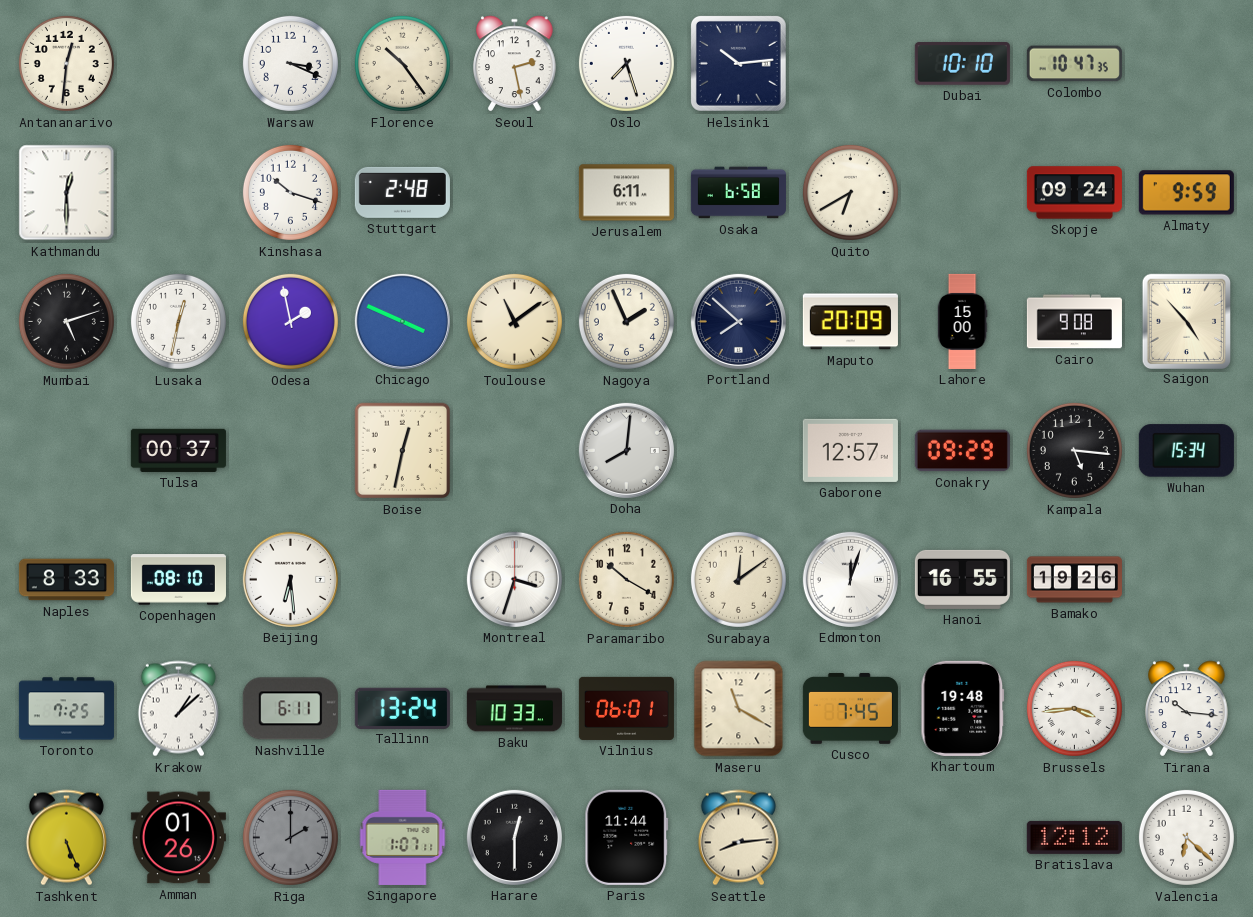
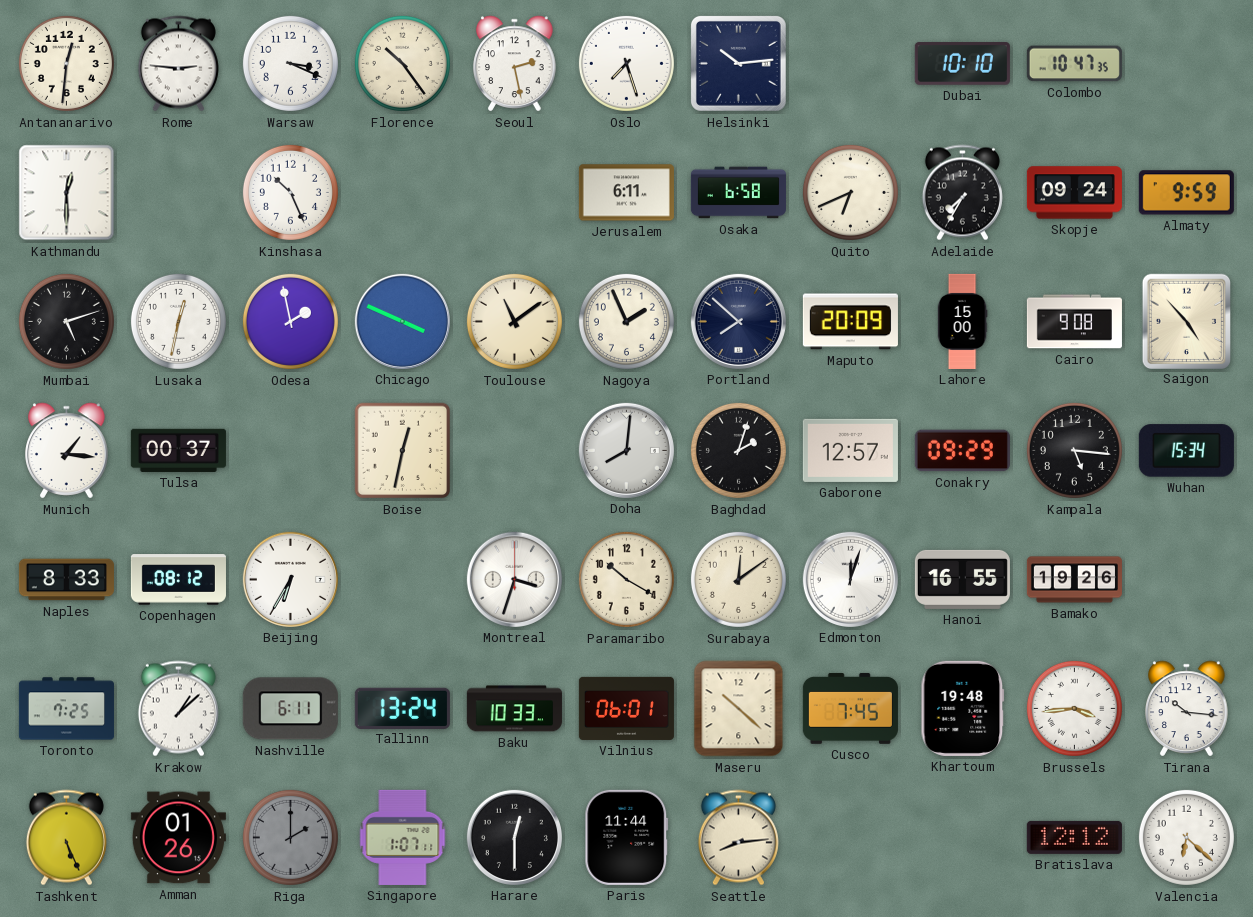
Rome: none -> 2:46 (178, 64)
Kinshasa: 10:18 -> 10:26 (290, 192)
Stuttgart: 2:48 -> none (402, 192)
Quito: 6:40 -> 6:41 (850, 192)
Adelaide: none -> 7:35 (962, 193)
Munich: none -> 1:16 (67, 451)
Baghdad: none -> 2:03 (738, 450)
Copenhagen: 08:10 -> 08:12 (178, 580)
Beijing: 6:29 -> 6:35 (290, 579)
Maseru: 11:20 -> 10:22 (739, 709)
